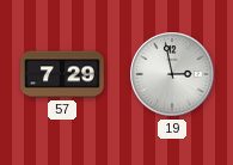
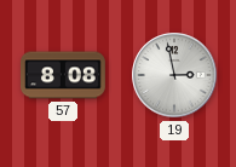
57: 7:29 -> 8:08 (64, 75)
